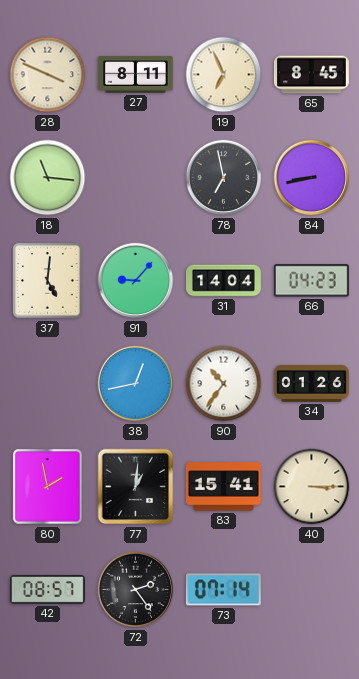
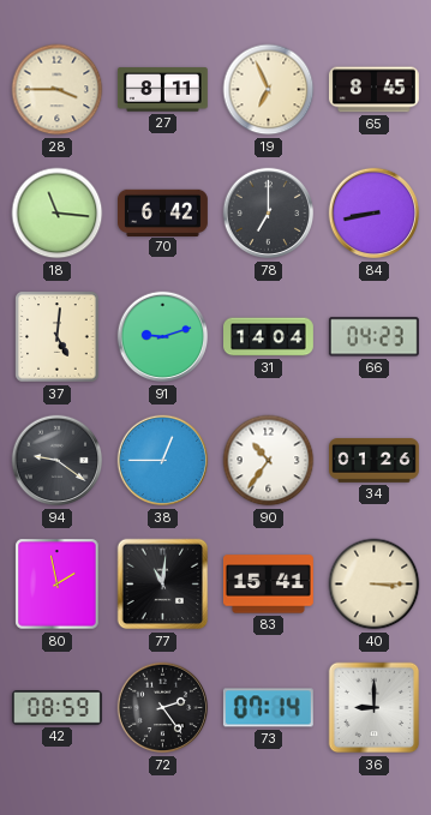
28: 3:49 -> 3:45 (58, 90)
70: none -> 6:42 (163, 212)
78: 6:58 -> 7:00 (269, 214)
91: 9:07 -> 9:12 (163, 337)
94: none -> 9:21 (58, 461)
38: 12:43 -> 12:45 (163, 461)
77: 1:01 -> 11:01 (163, 585)
42: 08:57 -> 08:59 (56, 708)
36: none -> 9:00 (375, 708)
